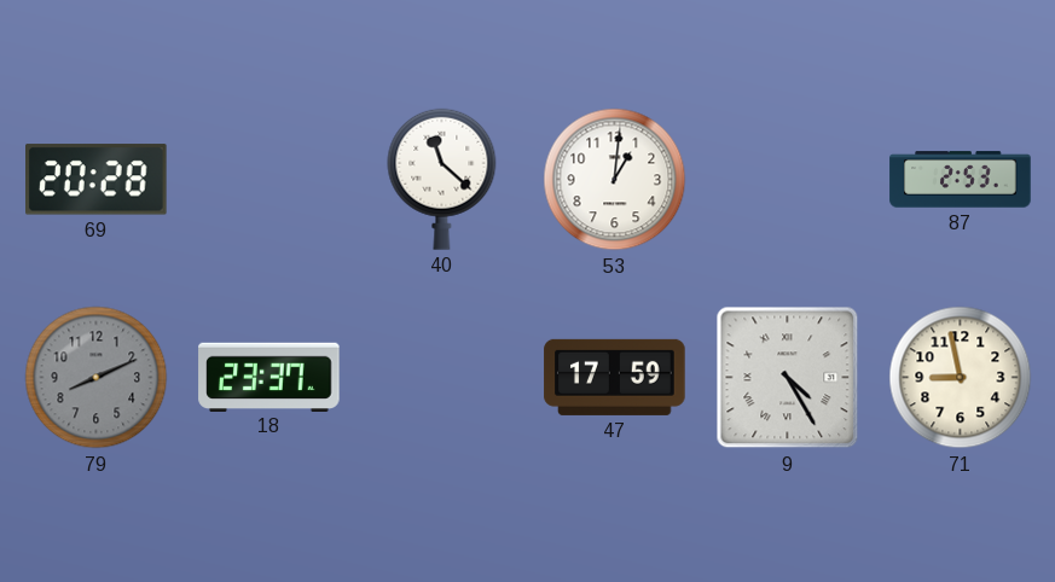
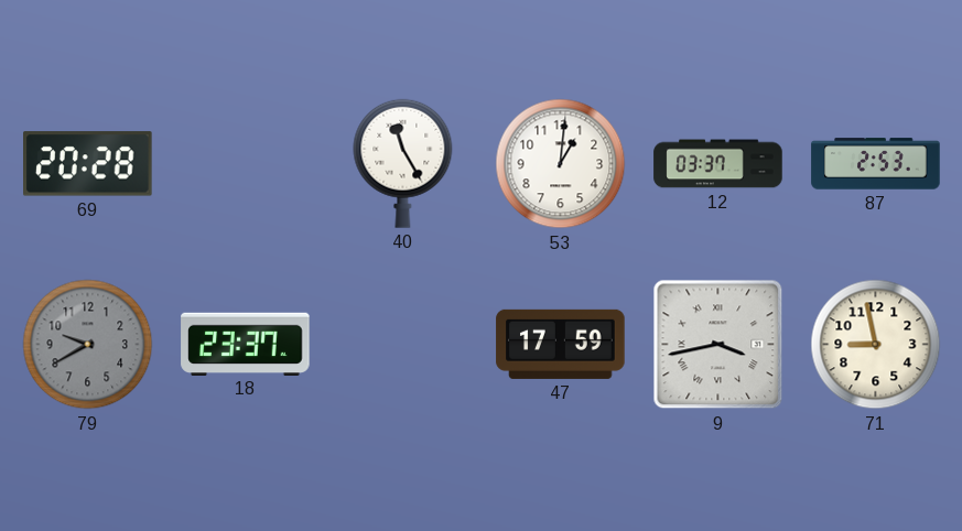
40: 11:22 -> 11:25 (403, 163)
12: none -> 03:37 (718, 164)
79: 8:11 -> 9:40 (88, 345)
9: 4:25 -> 3:43 (718, 345)
